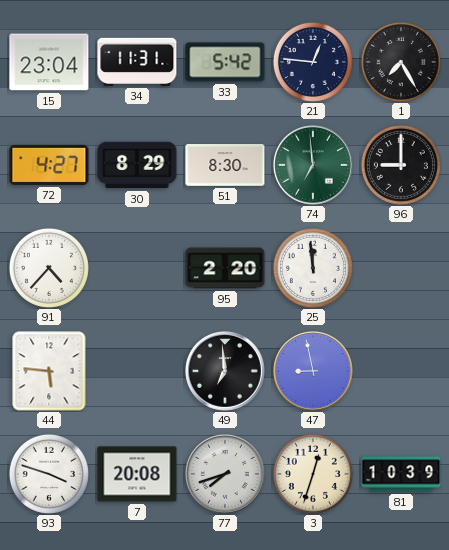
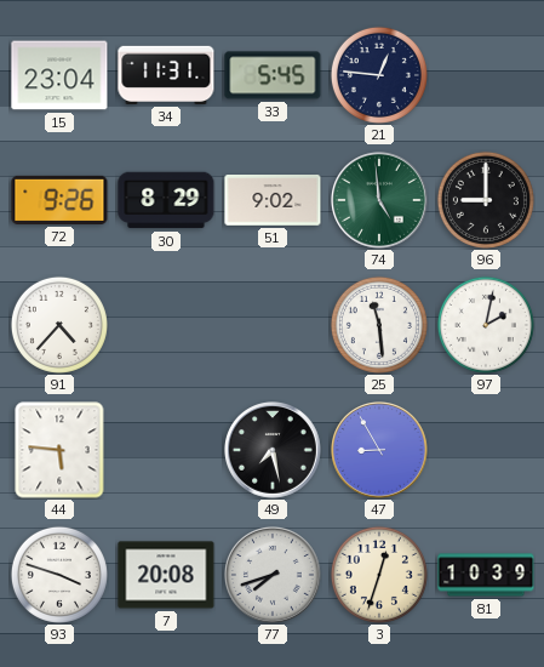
33: 5:42 -> 5:45 (273, 75)
1: 7:25 -> none (401, 62)
72: 4:27 -> 9:26 (59, 200)
51: 8:30 -> 9:02 (273, 200)
74: 6:59 -> 4:59 (380, 201)
95: 2:20 -> none (225, 268)
25: 11:59 -> 11:29 (379, 325)
97: none -> 2:02 (486, 325)
49: 6:59 -> 7:28 (274, 451)
47: 8:58 -> 8:55 (380, 451)
